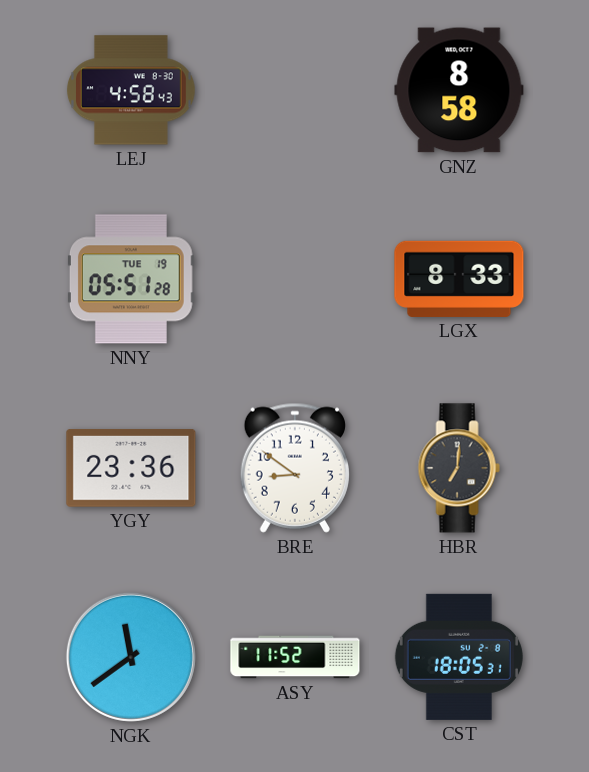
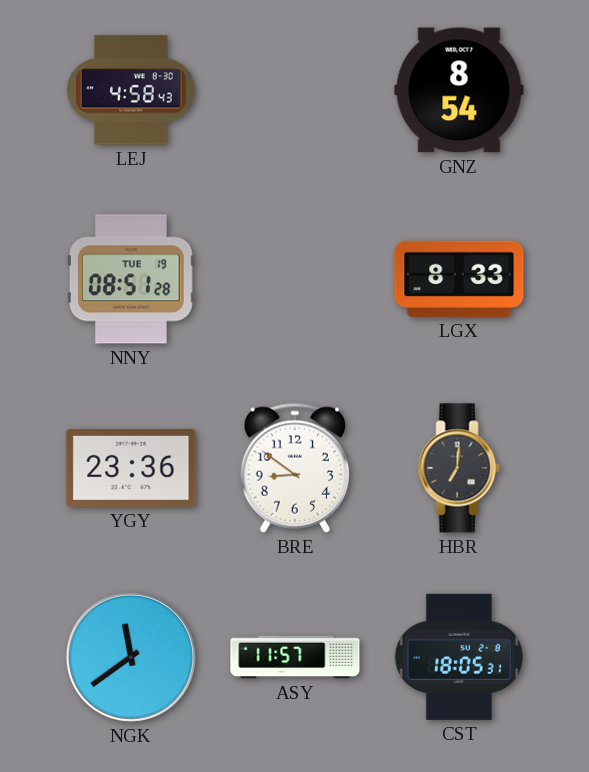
GNZ: 8:58 -> 8:54 (459, 90)
NNY: 05:51 -> 08:51 (131, 279)
ASY: 11:52 -> 11:57 (295, 657)
